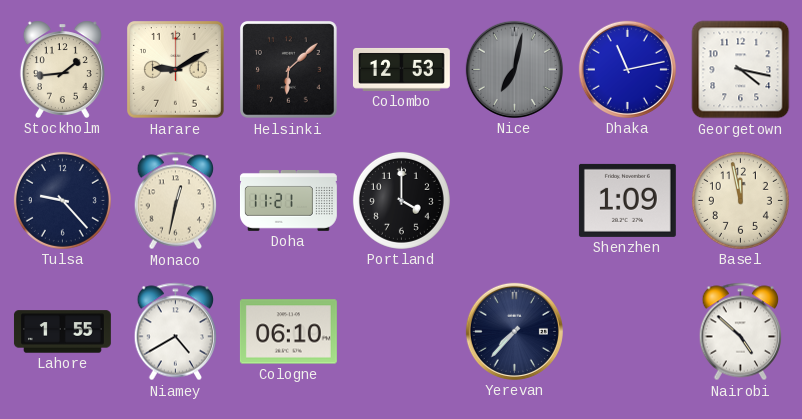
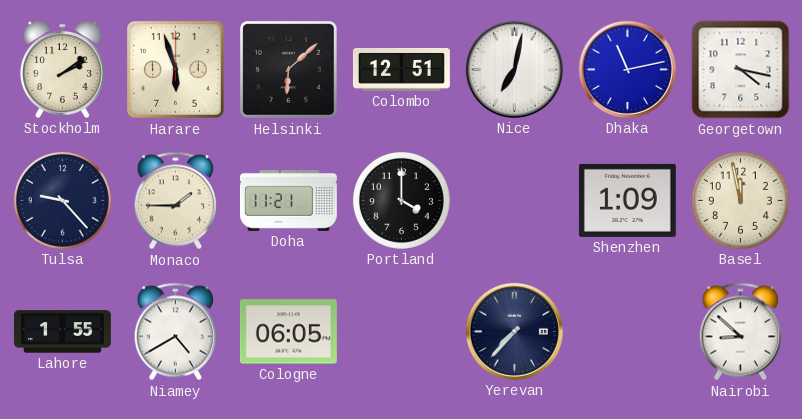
Stockholm: 1:44 -> 2:09 (62, 69)
Harare: 9:10 -> 5:57 (176, 70)
Colombo: 12:53 -> 12:51 (401, 69)
Nice dial: grey -> white (514, 69)
Monaco: 12:32 -> 1:45 (176, 201)
Cologne: 06:10 -> 06:05 (288, 332)
Nairobi: 4:52 -> 8:52 (741, 332)
